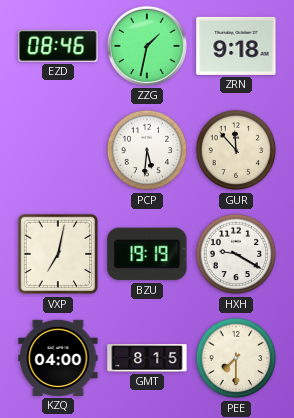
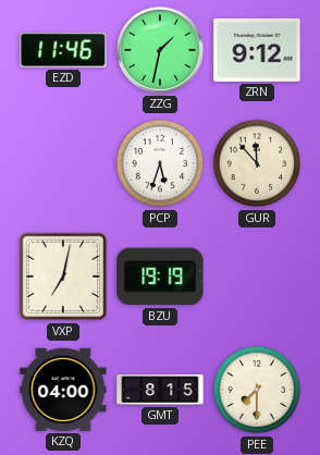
EZD: 08:46 -> 11:46 (63, 50)
ZRN: 9:18 -> 9:12 (257, 50)
PCP: 5:31 -> 5:33 (160, 163)
HXH: 9:20 -> none (236, 254)
